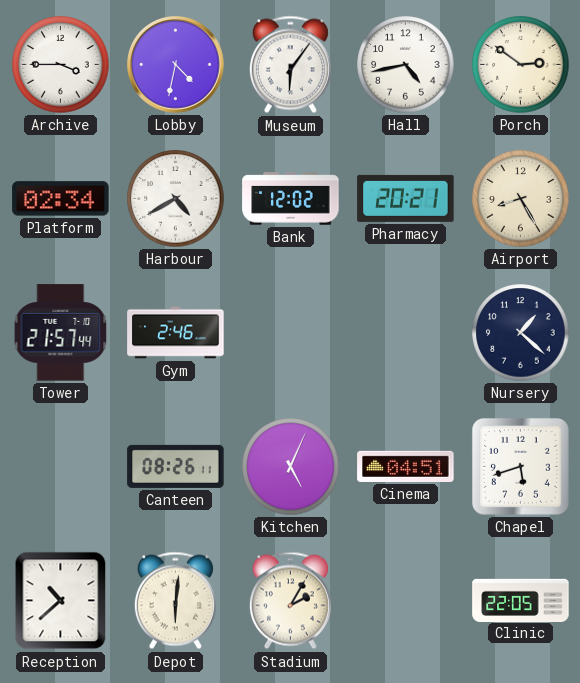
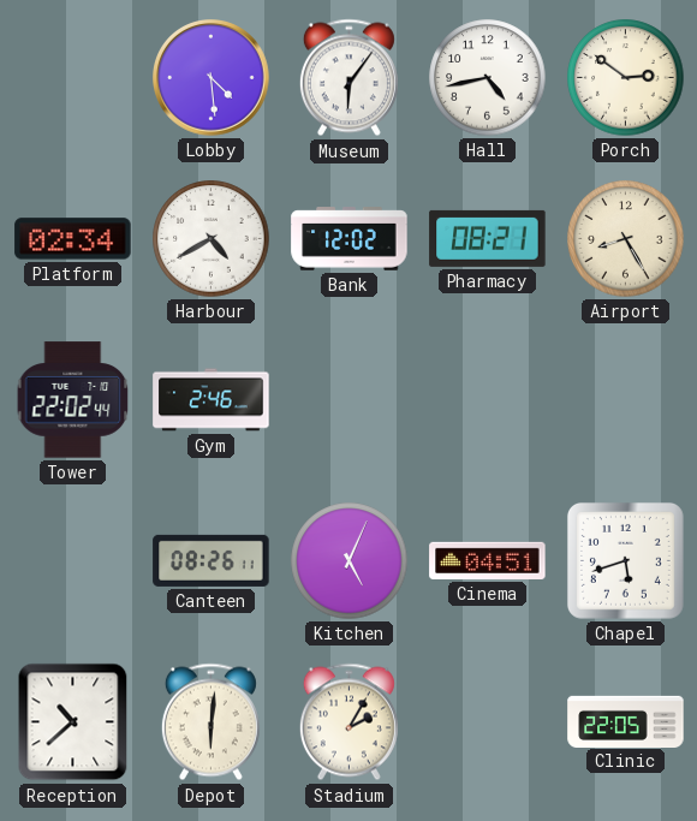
Archive: 3:45 -> none (61, 65)
Lobby: 4:32 -> 4:29 (212, 78)
Pharmacy: 20:21 -> 08:21 (488, 238)
Tower: 21:57 -> 22:02 (73, 400)
Nursery: 1:22 -> none (521, 333)
